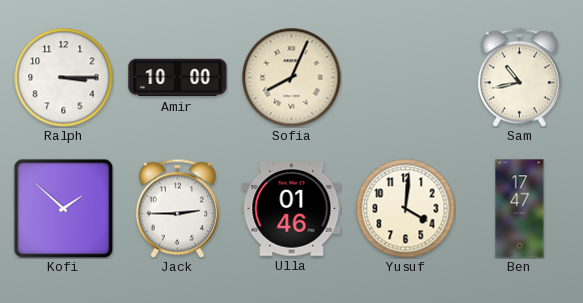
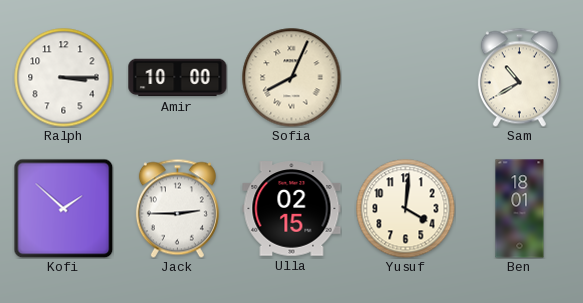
Sam: 10:43 -> 10:40 (519, 77)
Ulla: 01:46 -> 02:15 (292, 209)
Ben: 17:47 -> 18:01 (520, 209)
